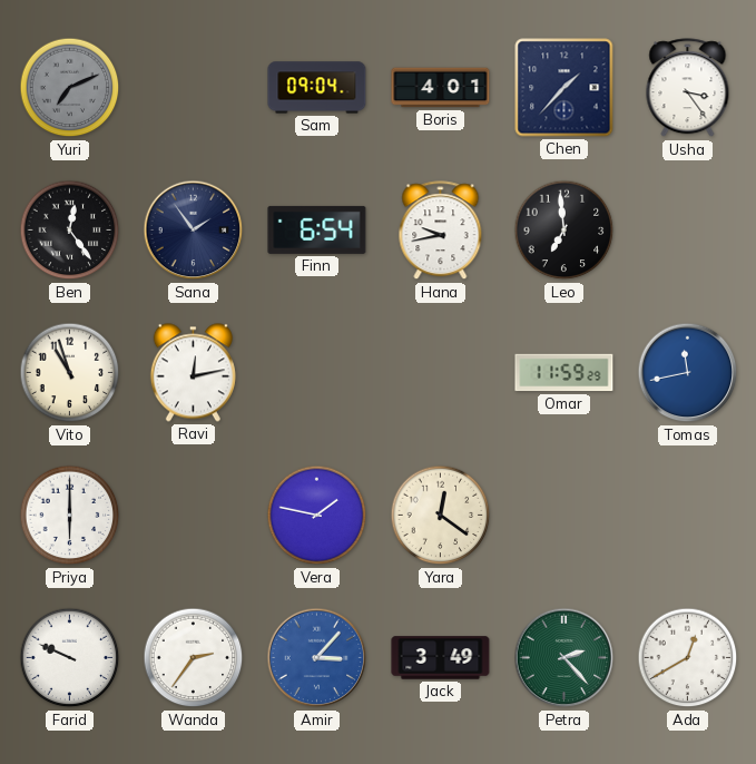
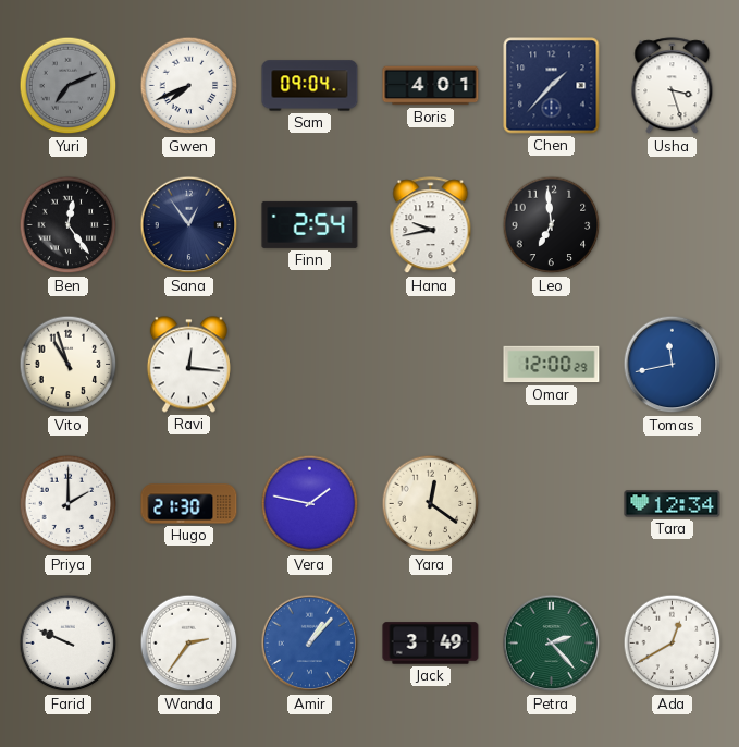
Gwen: none -> 7:41 (189, 86)
Usha: 3:24 -> 3:27 (673, 86)
Sana: 1:54 -> 12:54 (189, 225)
Finn: 6:54 -> 2:54 (310, 224)
Ravi: 12:13 -> 12:16 (188, 365)
Omar: 11:59 -> 12:00 (552, 365)
Priya: 6:00 -> 2:00 (69, 504)
Hugo: none -> 21:30 (189, 504)
Tara: none -> 12:34 (673, 504)
Amir: 3:07 -> 1:07 (310, 644)
